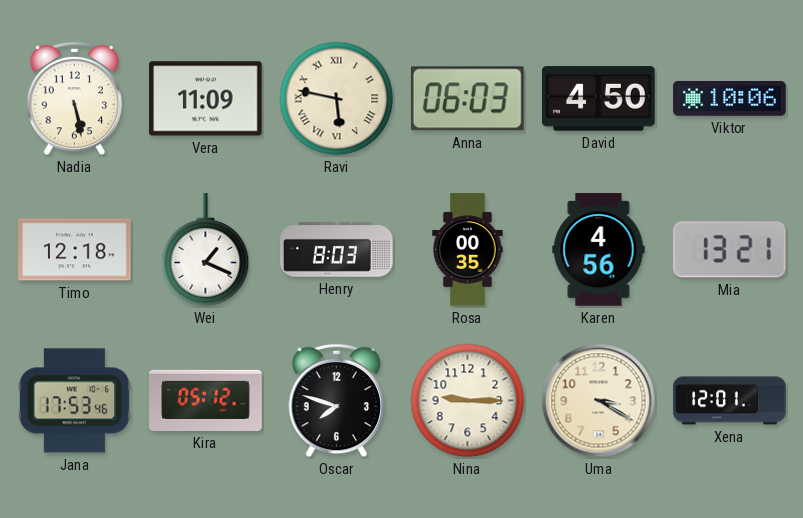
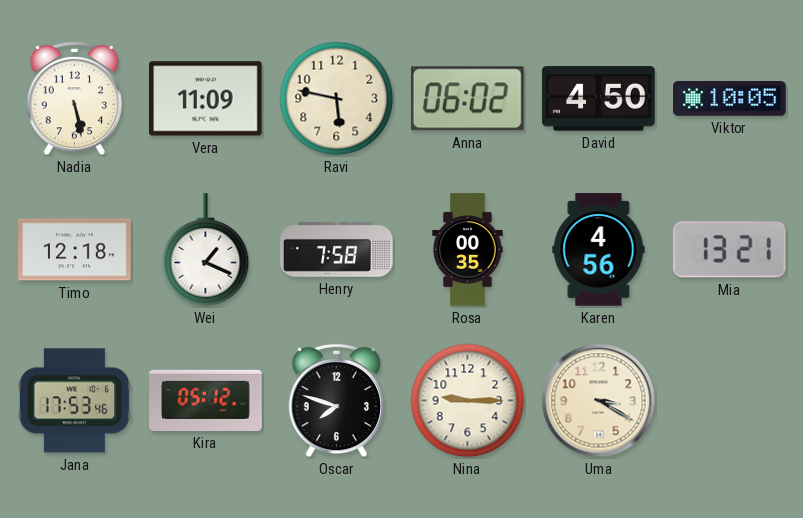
Ravi numerals: Roman -> Arabic (337, 99)
Anna: 06:03 -> 06:02 (467, 99)
Viktor: 10:06 -> 10:05 (730, 99)
Henry: 8:03 -> 7:58 (337, 250)
Xena: 12:01 -> none (730, 401)
